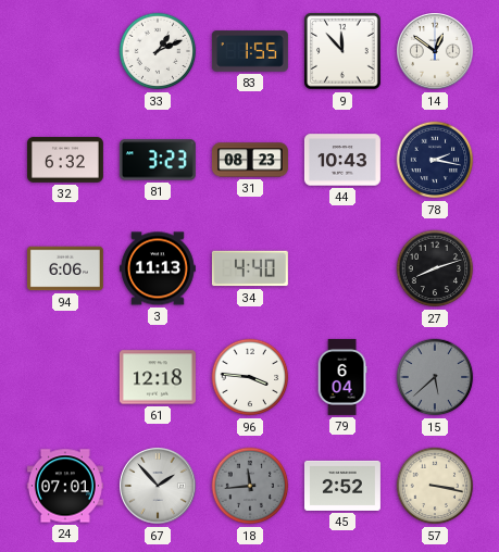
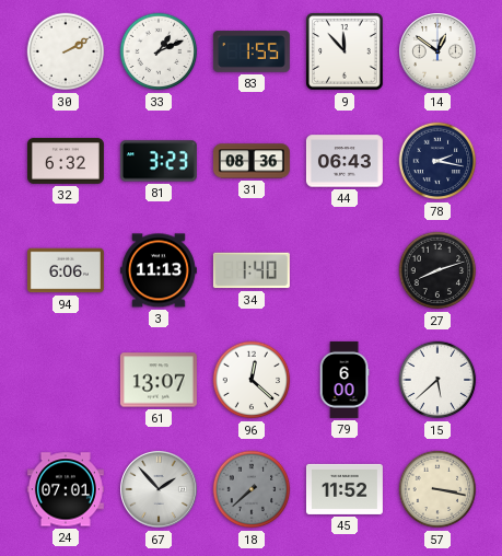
30: none -> 2:10 (66, 51)
31: 08:23 -> 08:36 (252, 161)
44: 10:43 -> 06:43 (345, 161)
34: 4:40 -> 1:40 (252, 270)
61: 12:18 -> 13:07 (159, 380)
96: 3:46 -> 12:22 (252, 380)
79: 6:04 -> 6:00 (345, 380)
15 dial: grey -> white (437, 380)
18: 11:44 -> 7:38 (252, 489)
45: 2:52 -> 11:52 (345, 489)
